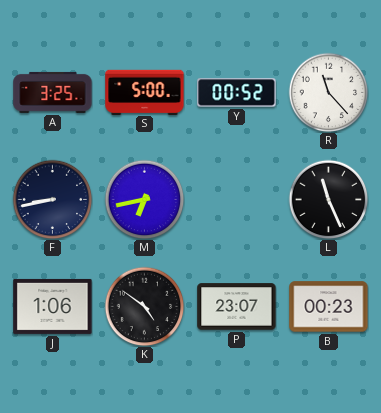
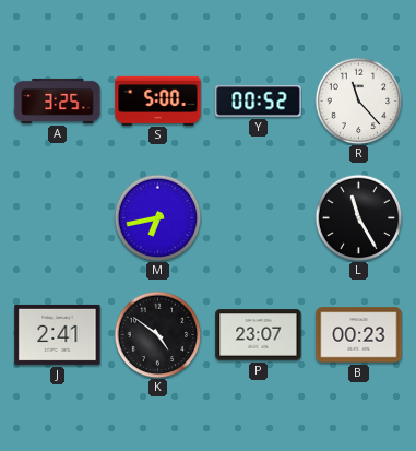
F: 8:43 -> none (52, 199)
L: 11:26 -> 11:25 (358, 217)
J: 1:06 -> 2:41 (58, 334)
